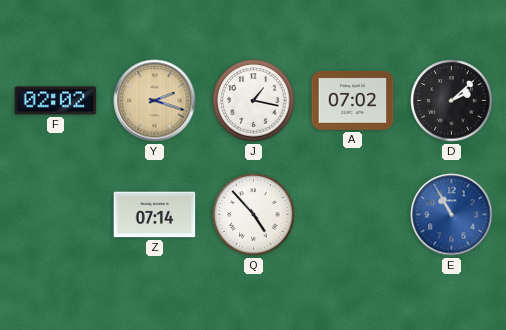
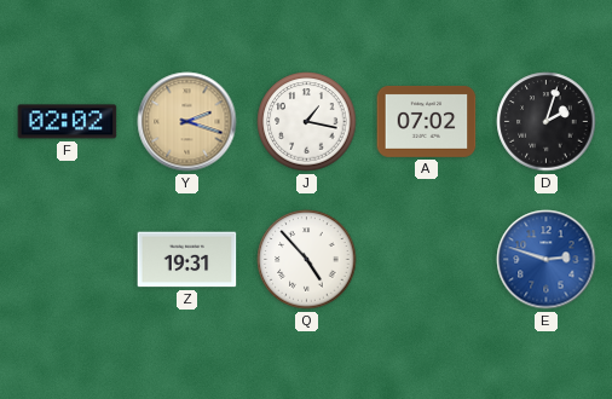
D: 2:08 -> 2:03 (547, 122)
Z: 07:14 -> 19:31 (187, 260)
E: 10:55 -> 2:48 (547, 260)
